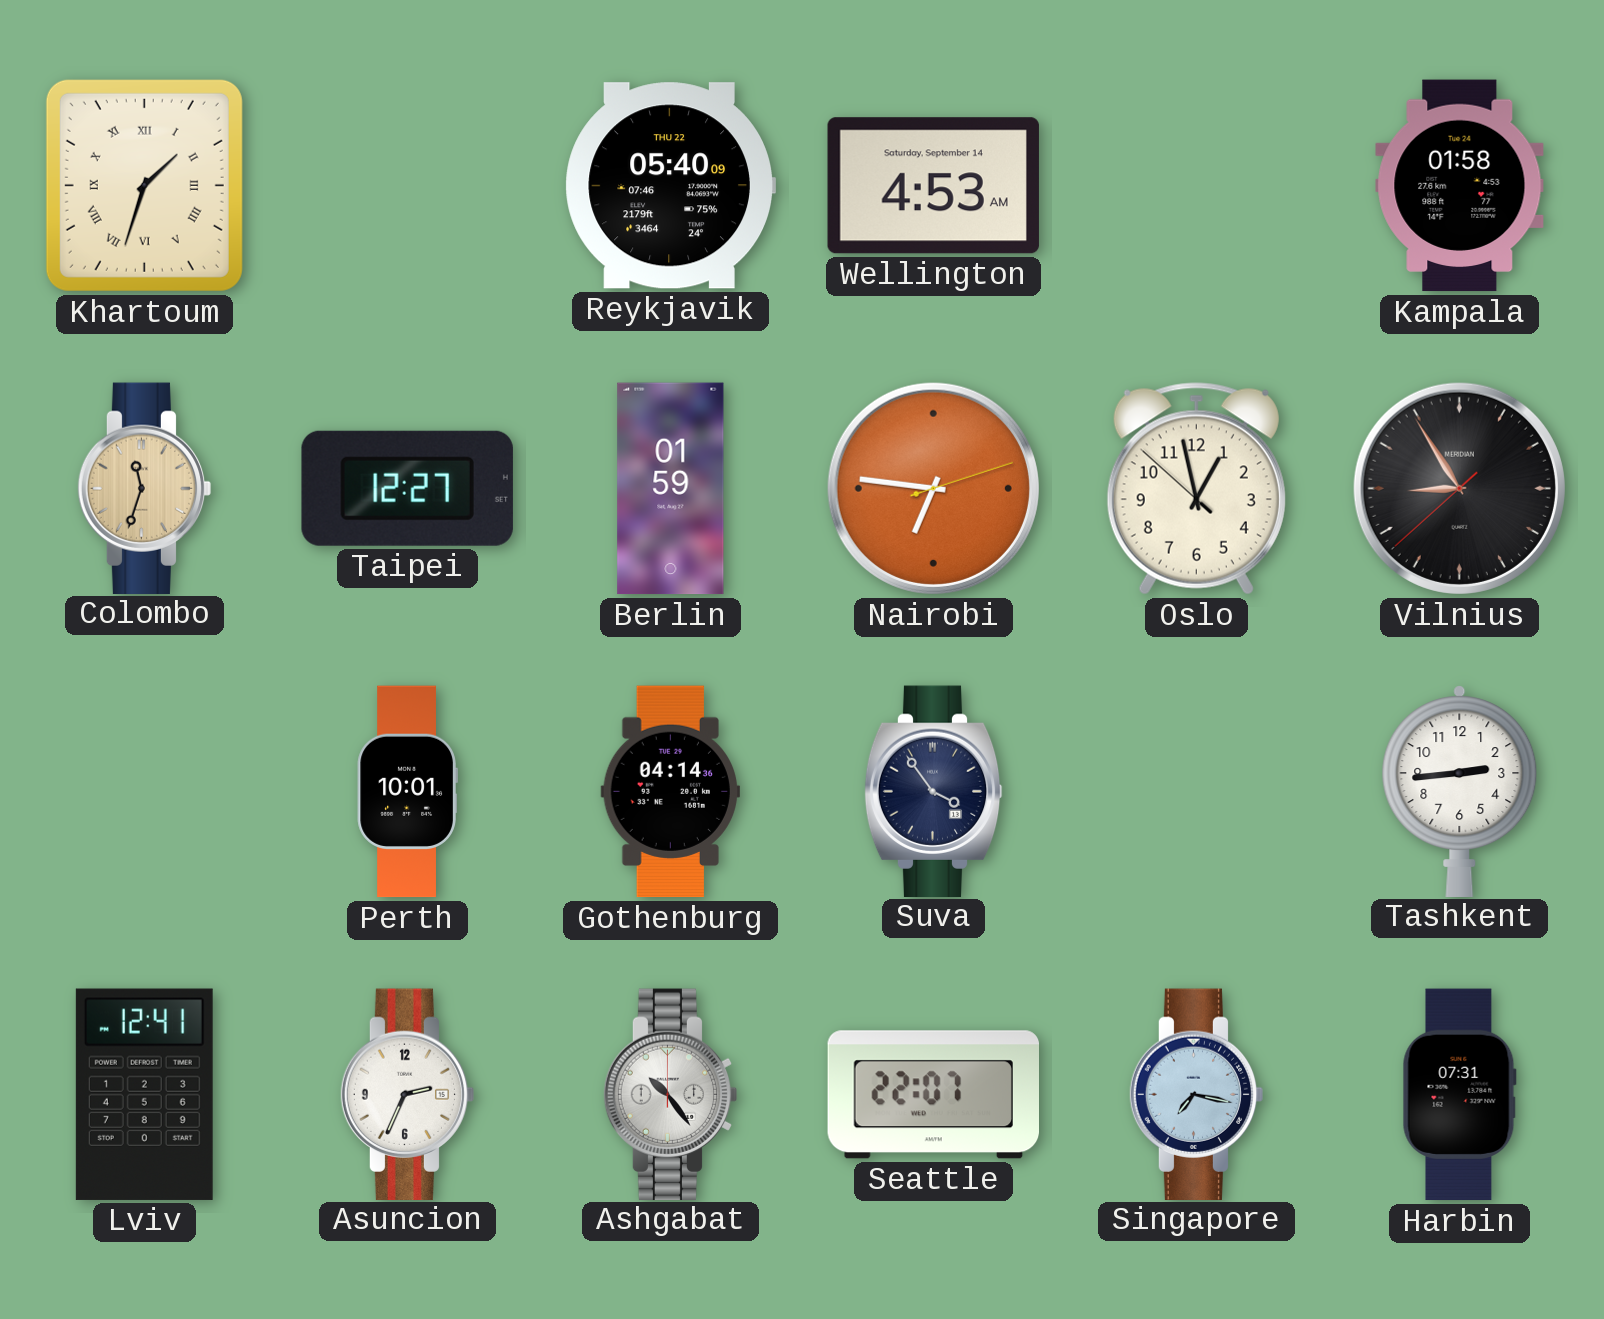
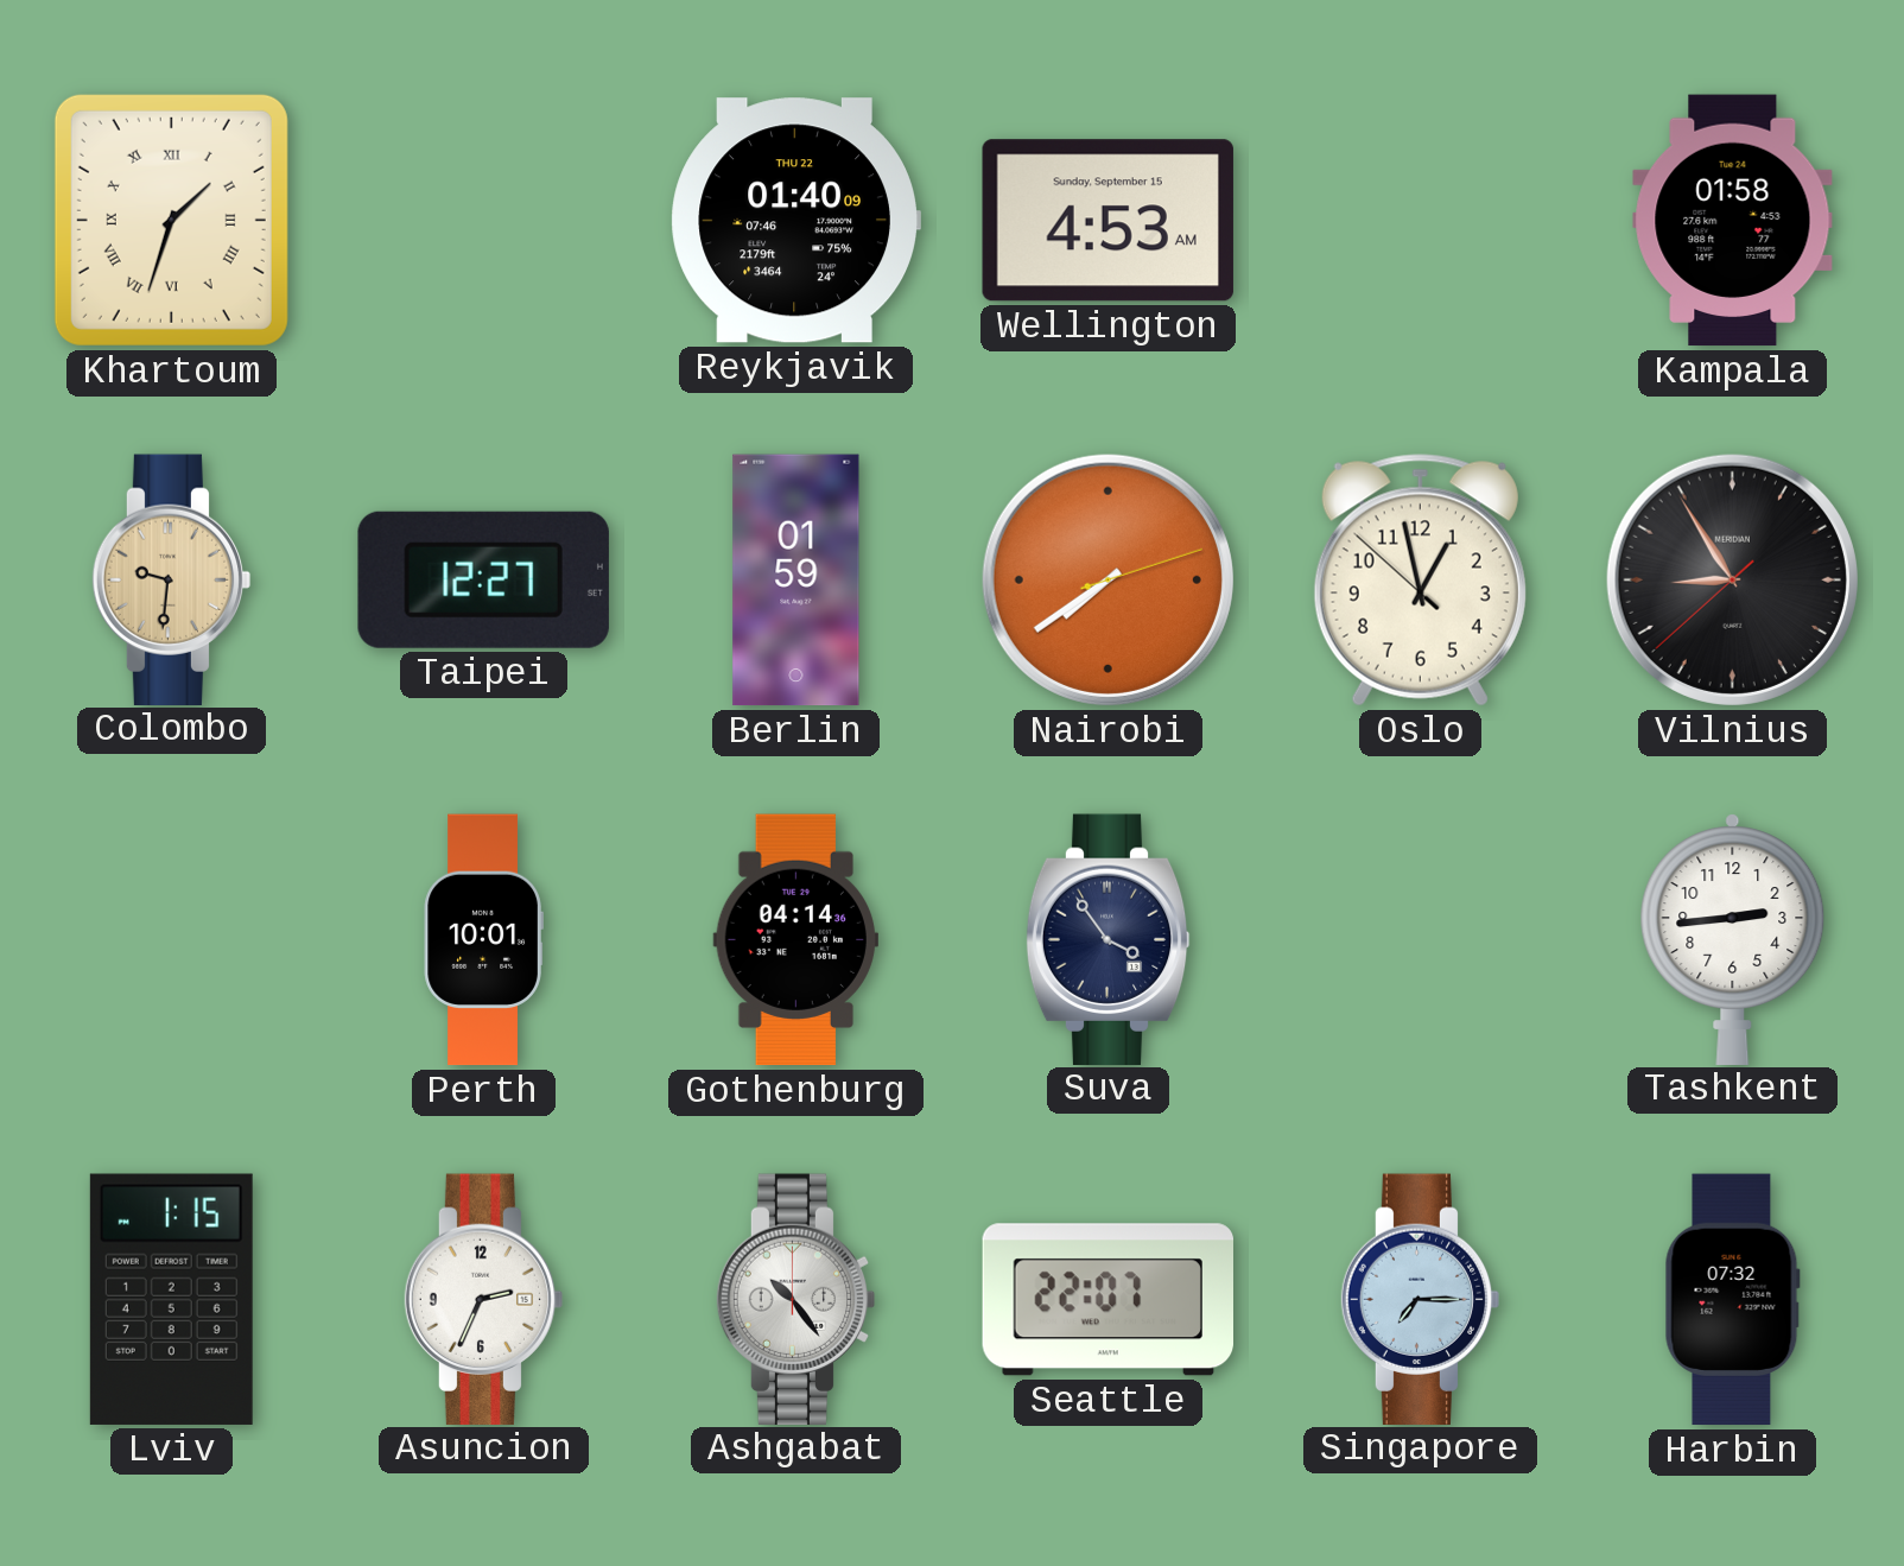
Reykjavik: 05:40 -> 01:40 (795, 221)
Wellington date: Saturday, September 14 -> Sunday, September 15 (1108, 221)
Colombo: 11:33 -> 9:31 (172, 579)
Nairobi: 6:46 -> 7:39 (1108, 579)
Lviv: 12:41 -> 1:15 (171, 1299)
Singapore: 7:17 -> 7:15 (1421, 1299)
Harbin: 07:31 -> 07:32 (1732, 1300)
